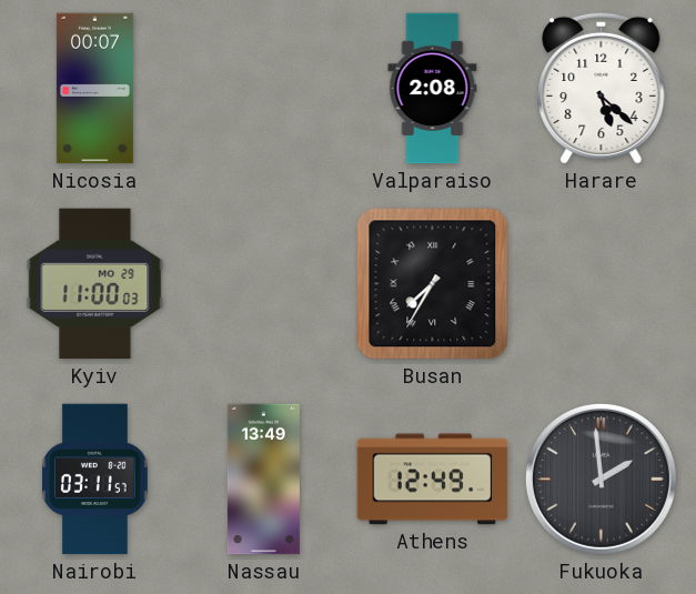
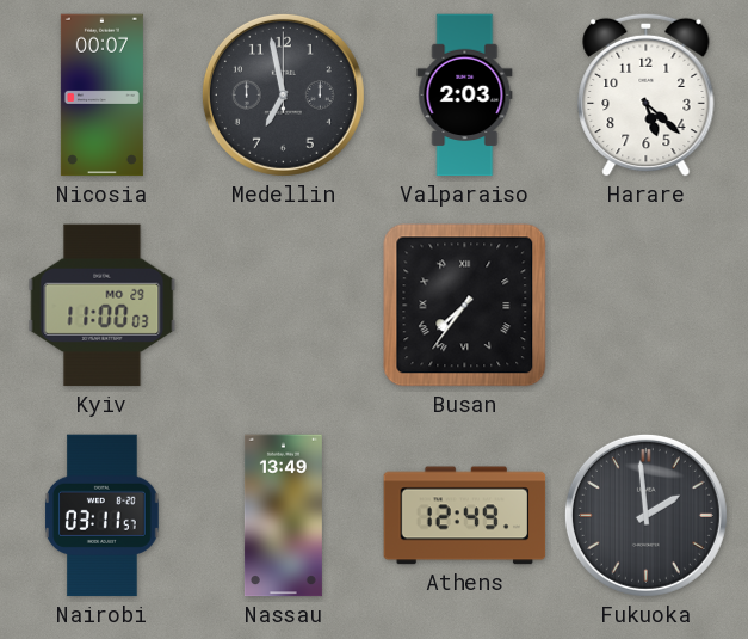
Medellin: none -> 6:58 (283, 94)
Valparaiso: 2:08 -> 2:03 (465, 96)
Busan: 7:35 -> 7:36 (465, 306)
